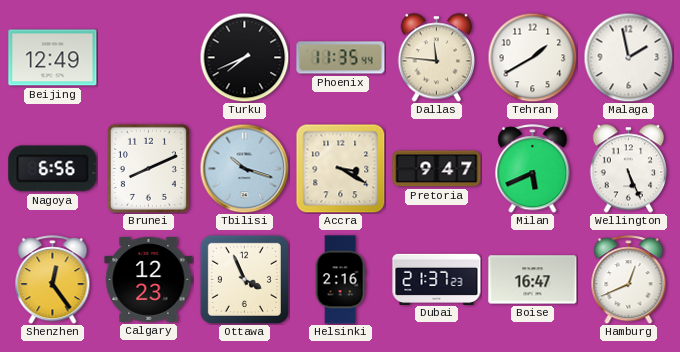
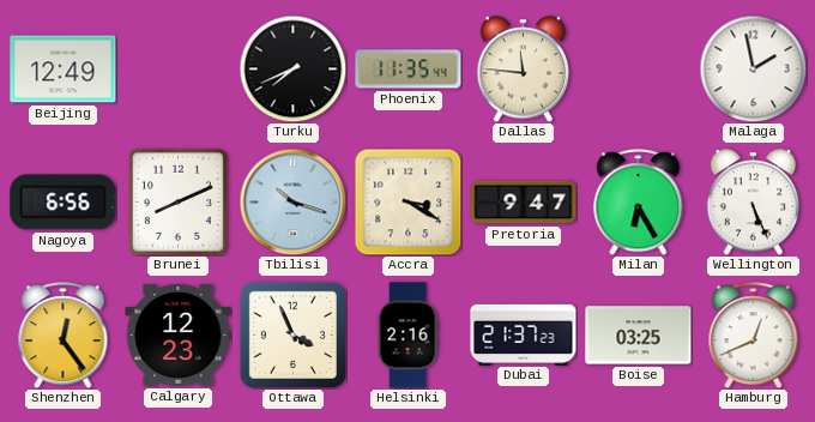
Tehran: 1:40 -> none (532, 57)
Milan: 5:41 -> 6:25 (639, 203)
Boise: 16:47 -> 03:25 (639, 336)
